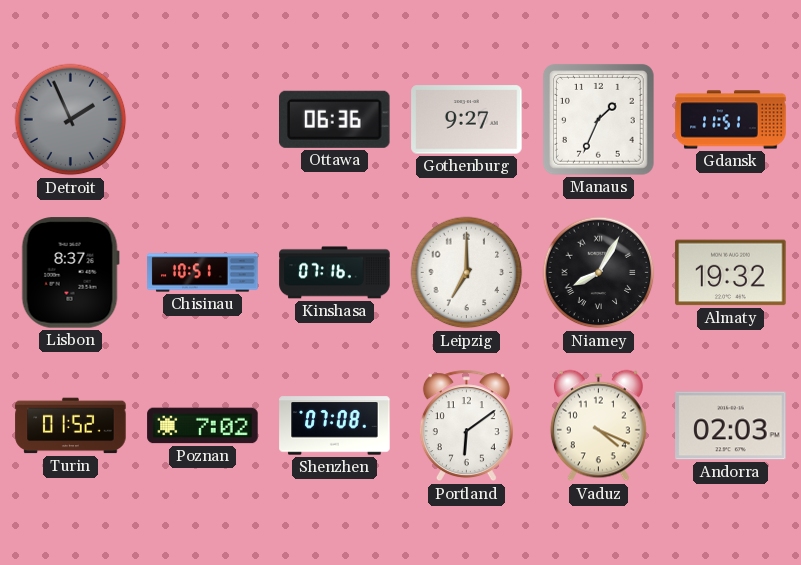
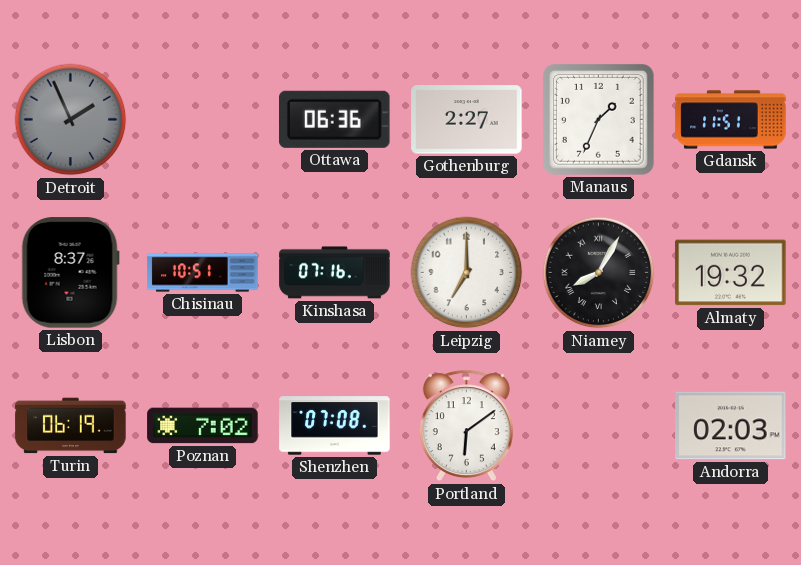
Gothenburg: 9:27 -> 2:27 (467, 120)
Turin: 01:52 -> 06:19 (71, 426)
Vaduz: 4:19 -> none (598, 426)
